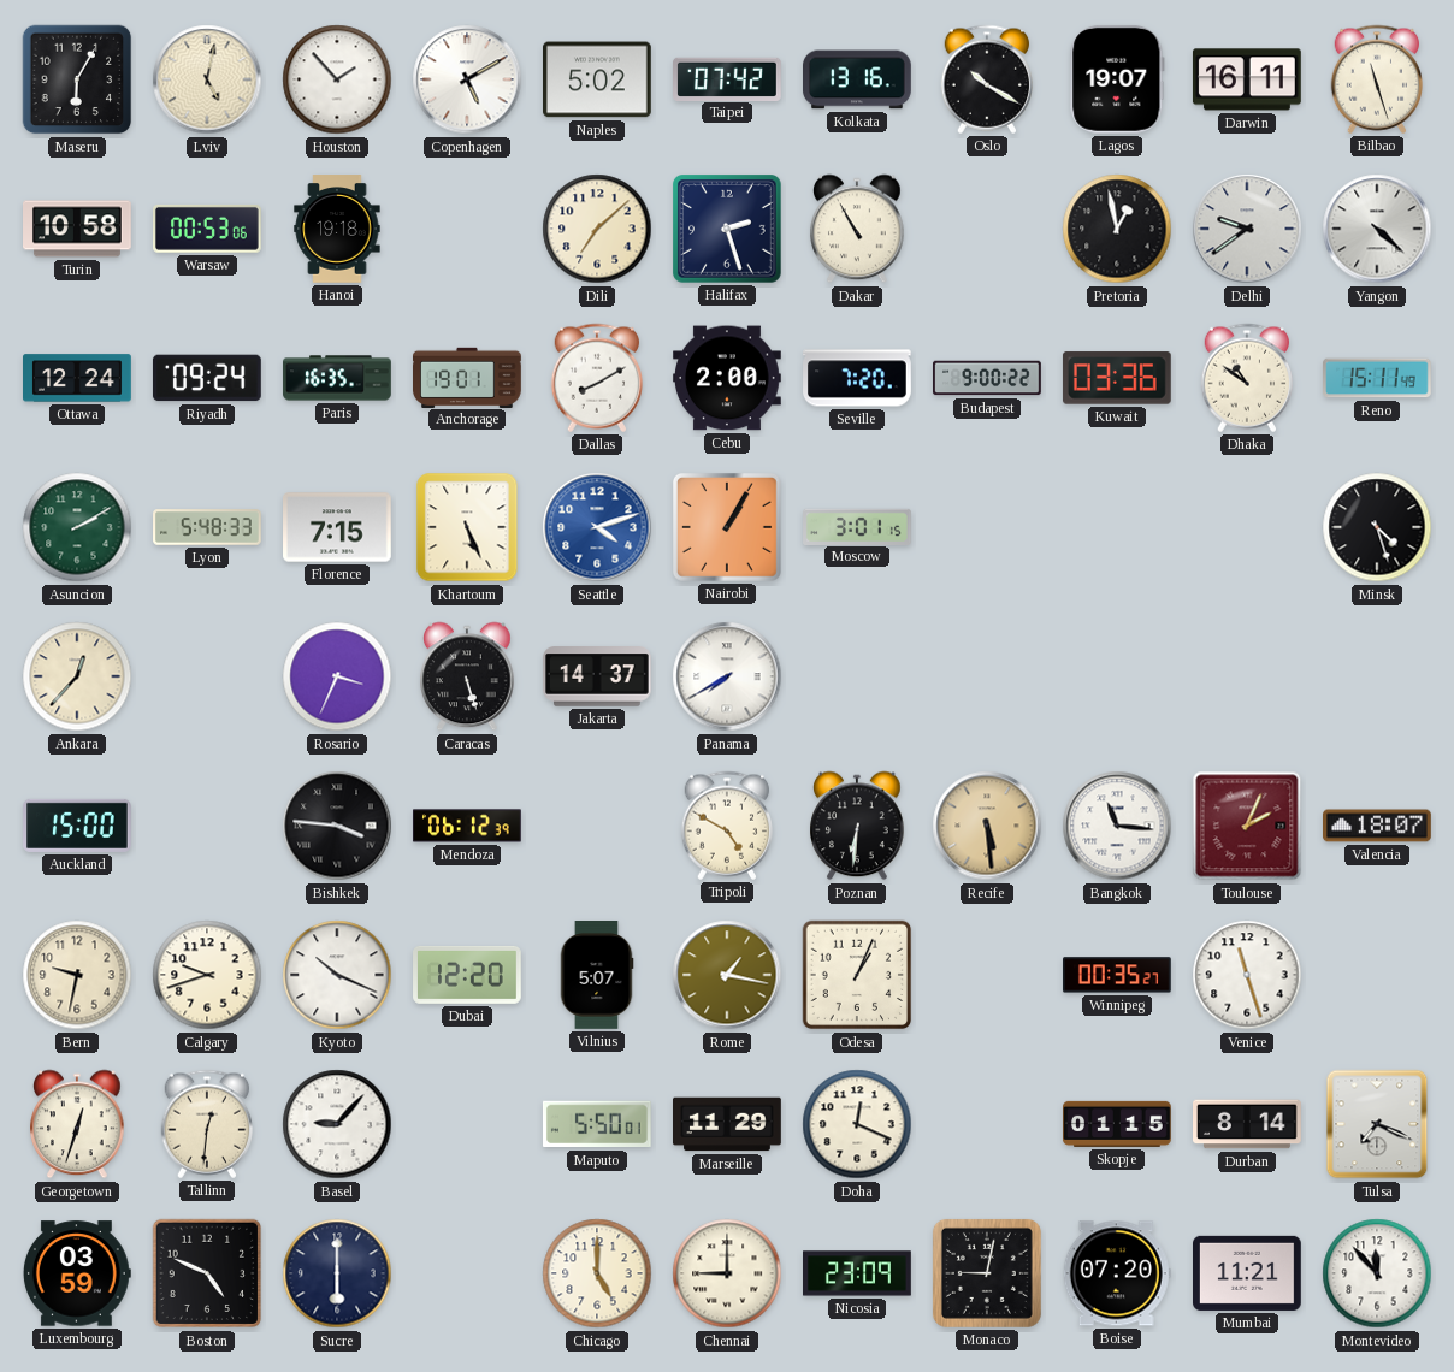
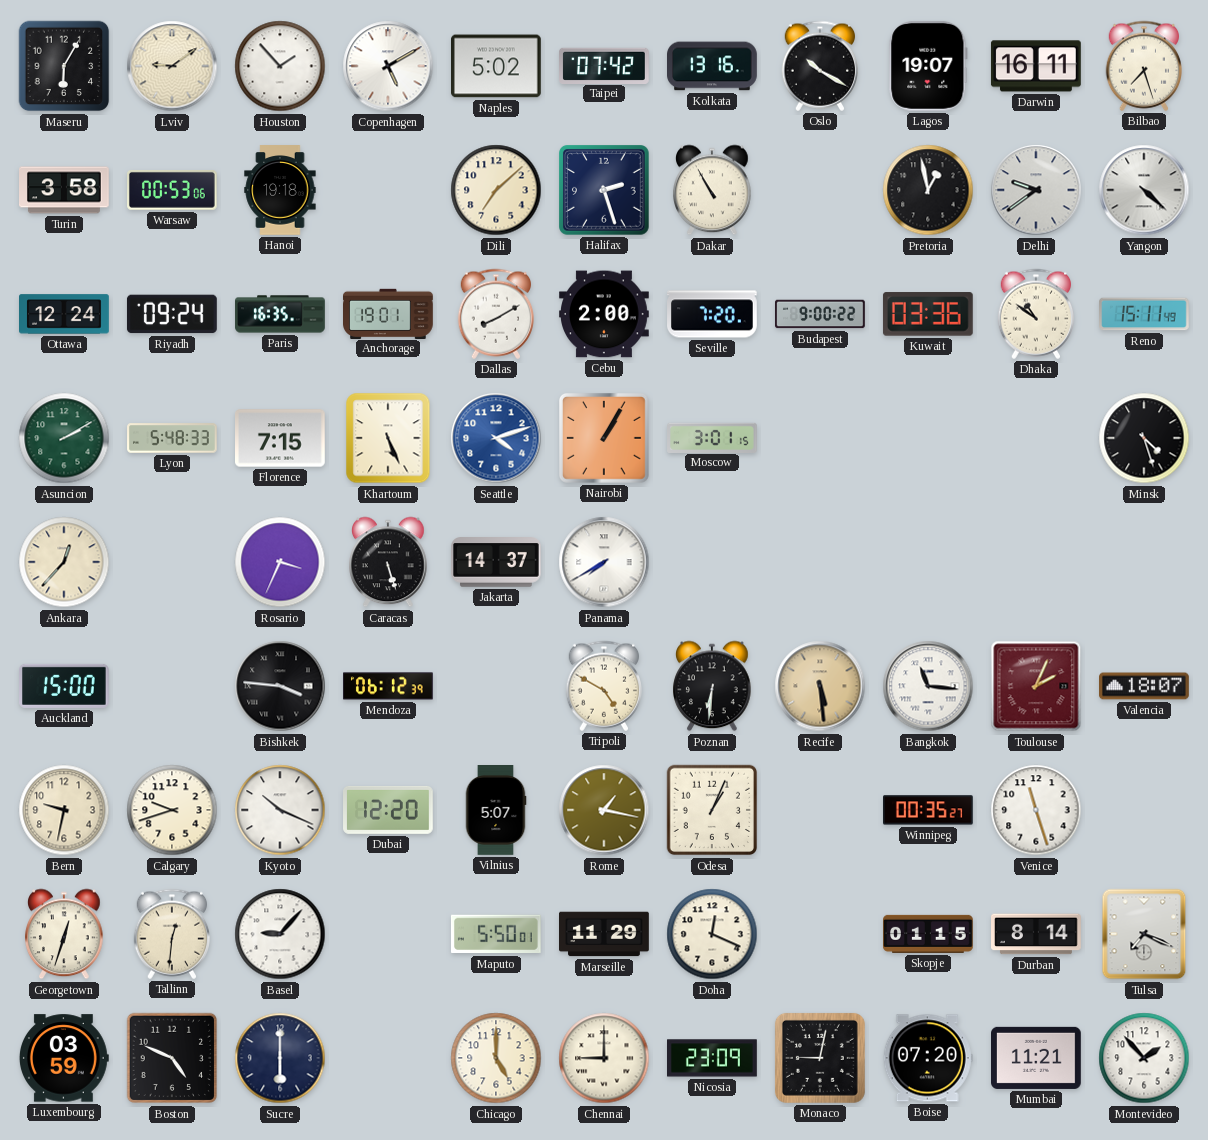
Lviv: 5:02 -> 9:09 (172, 66)
Bilbao: 11:27 -> 7:27 (1143, 66)
Turin: 10:58 -> 3:58 (64, 190)
Montevideo: 11:53 -> 1:53 (1144, 1058)
